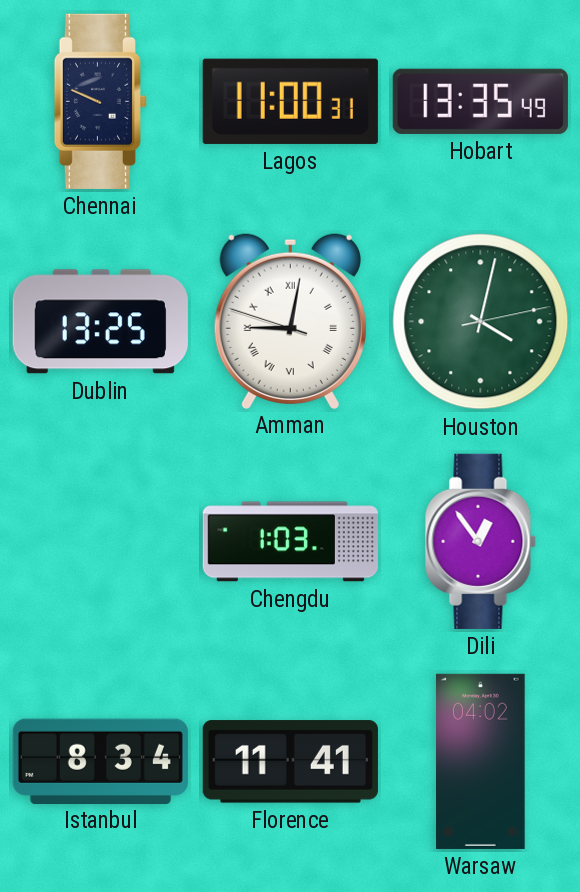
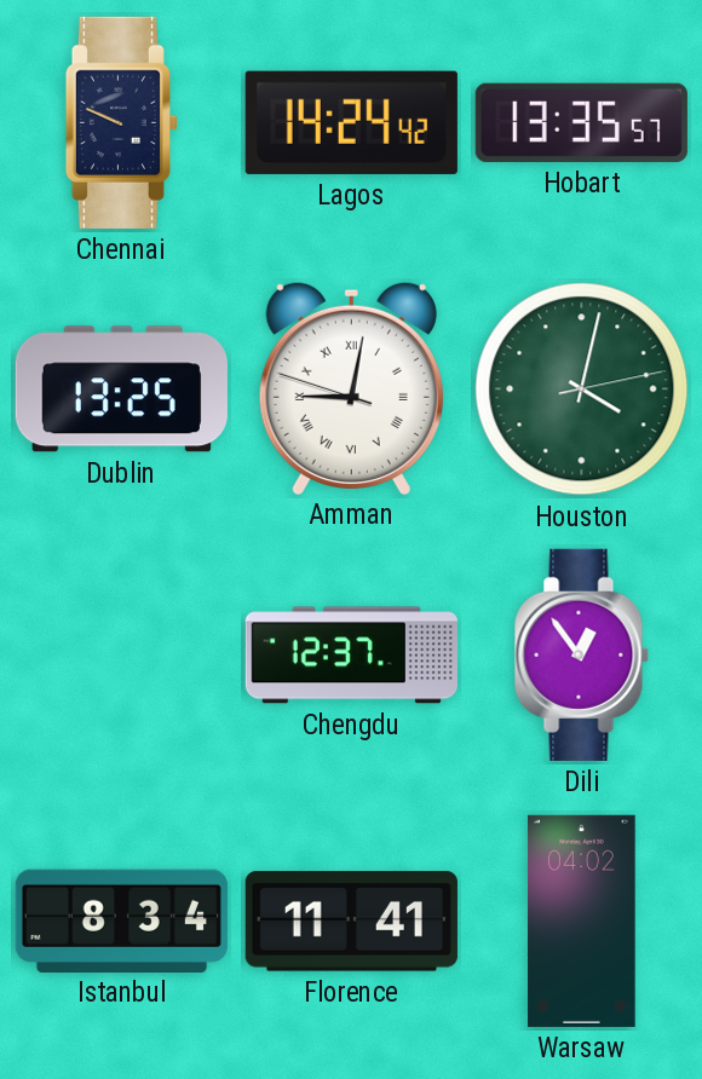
Lagos: 11:00 -> 14:24 (351, 122)
Hobart: 13:35:49 -> 13:35:57 (581, 122)
Chengdu: 1:03 -> 12:37 (351, 656)
